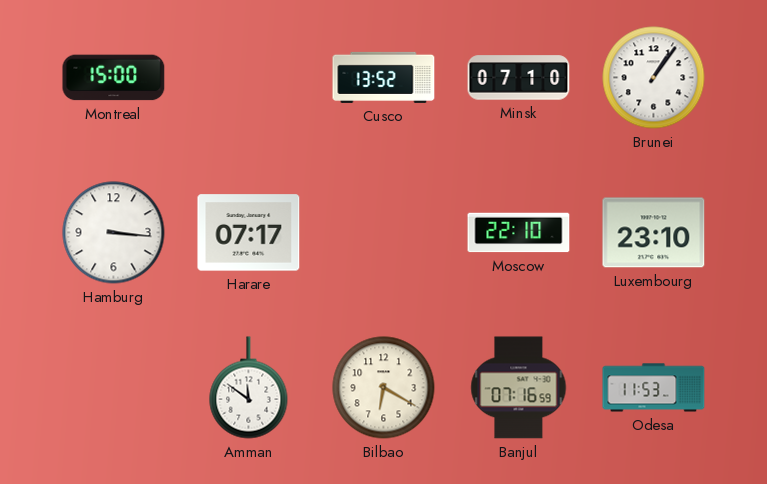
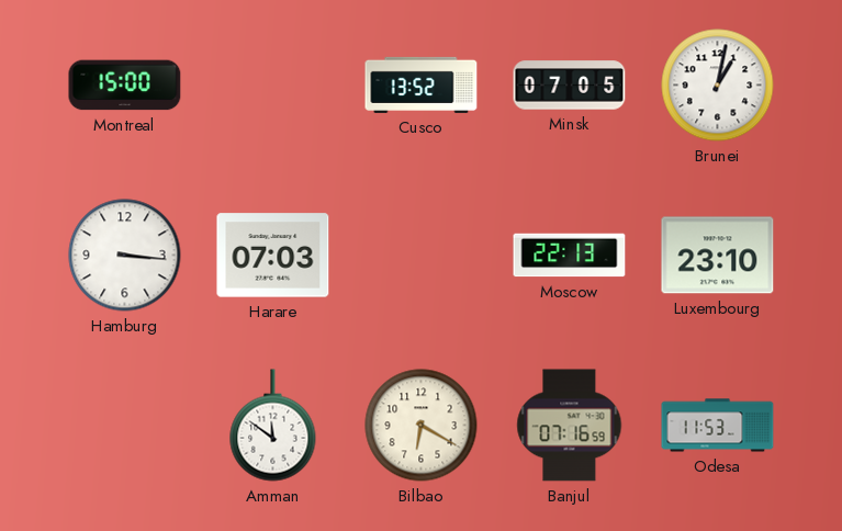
Minsk: 07:10 -> 07:05 (570, 86)
Brunei: 1:06 -> 1:02 (718, 86)
Harare: 07:17 -> 07:03 (273, 256)
Moscow: 22:10 -> 22:13 (570, 256)
